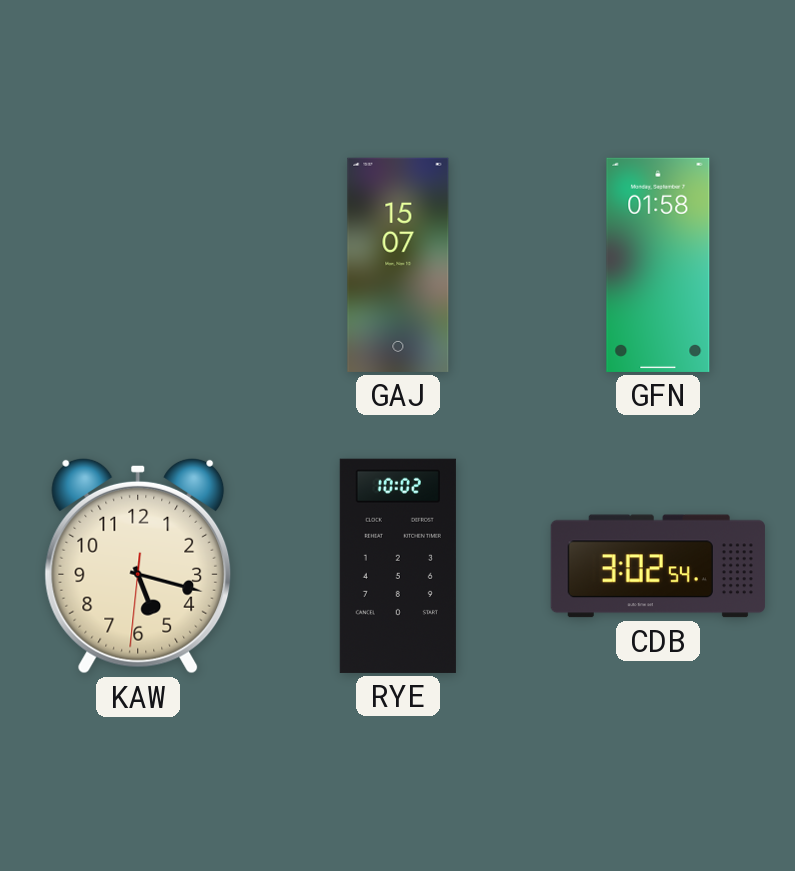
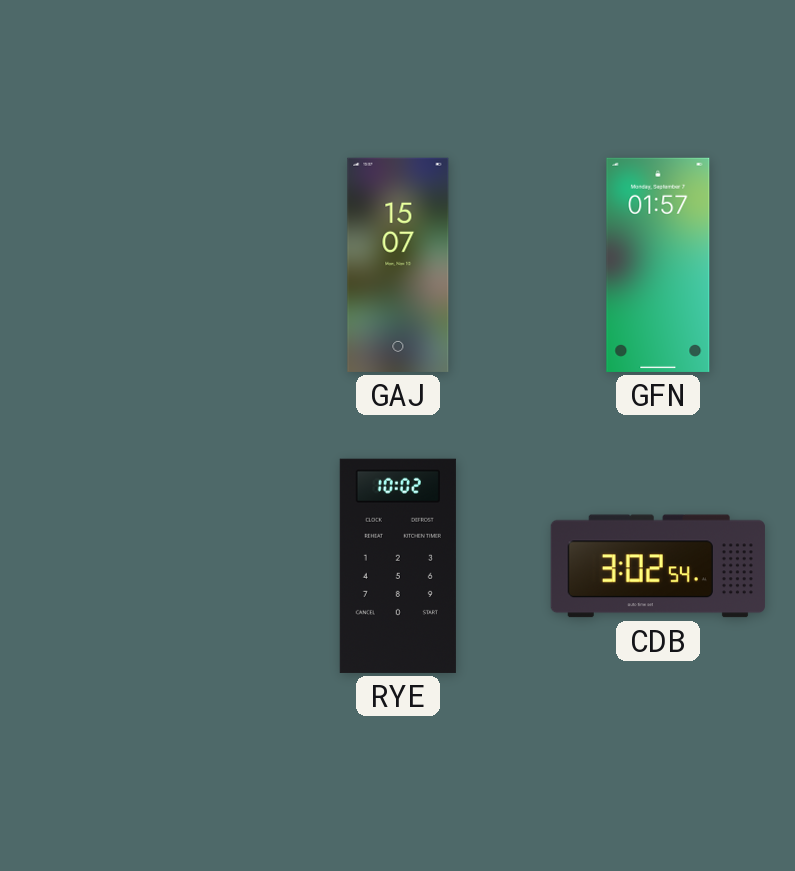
GFN: 01:58 -> 01:57 (658, 265)
KAW: 5:17 -> none (138, 566)
